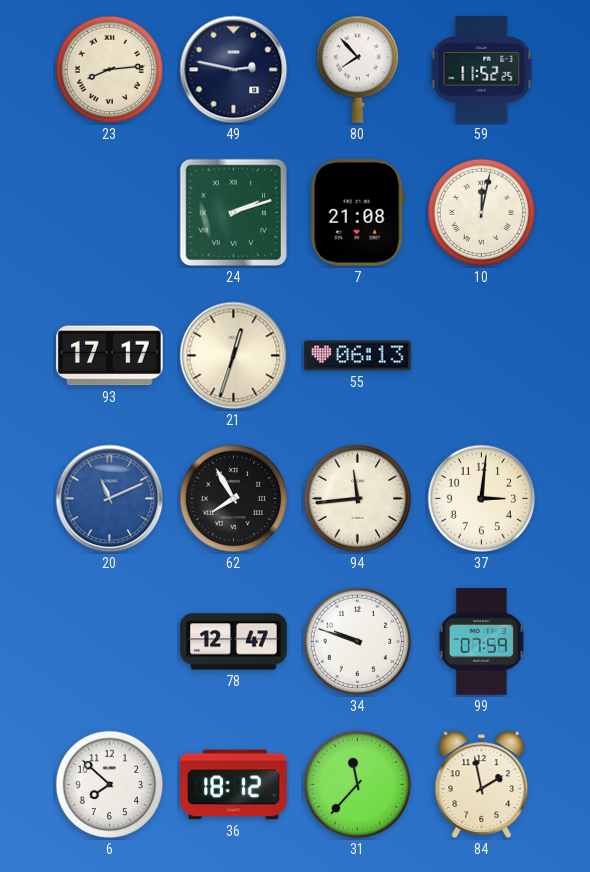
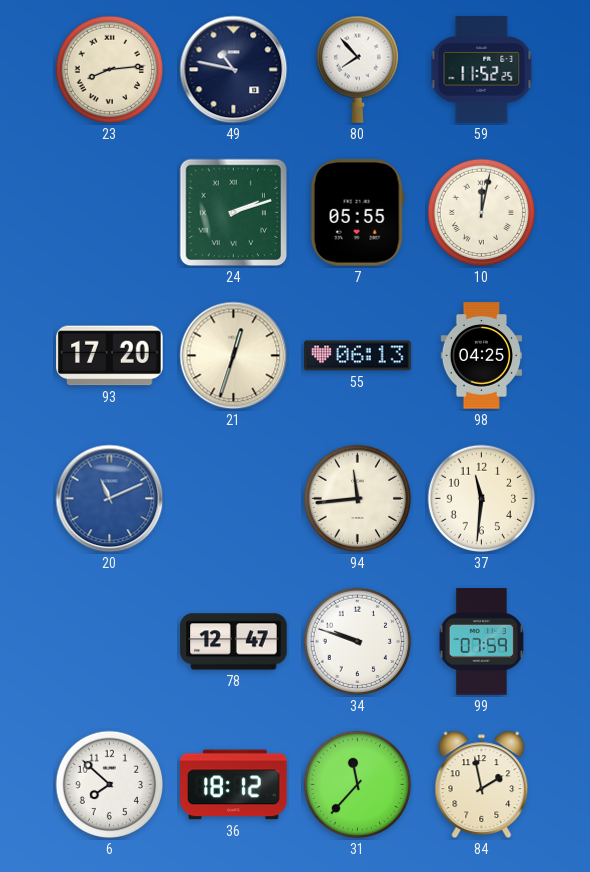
49: 2:47 -> 10:47 (234, 70)
7: 21:08 -> 05:55 (357, 213)
93: 17:17 -> 17:20 (110, 356)
98: none -> 04:25 (481, 356)
62: 7:55 -> none (234, 499)
37: 3:01 -> 11:31 (482, 499)
